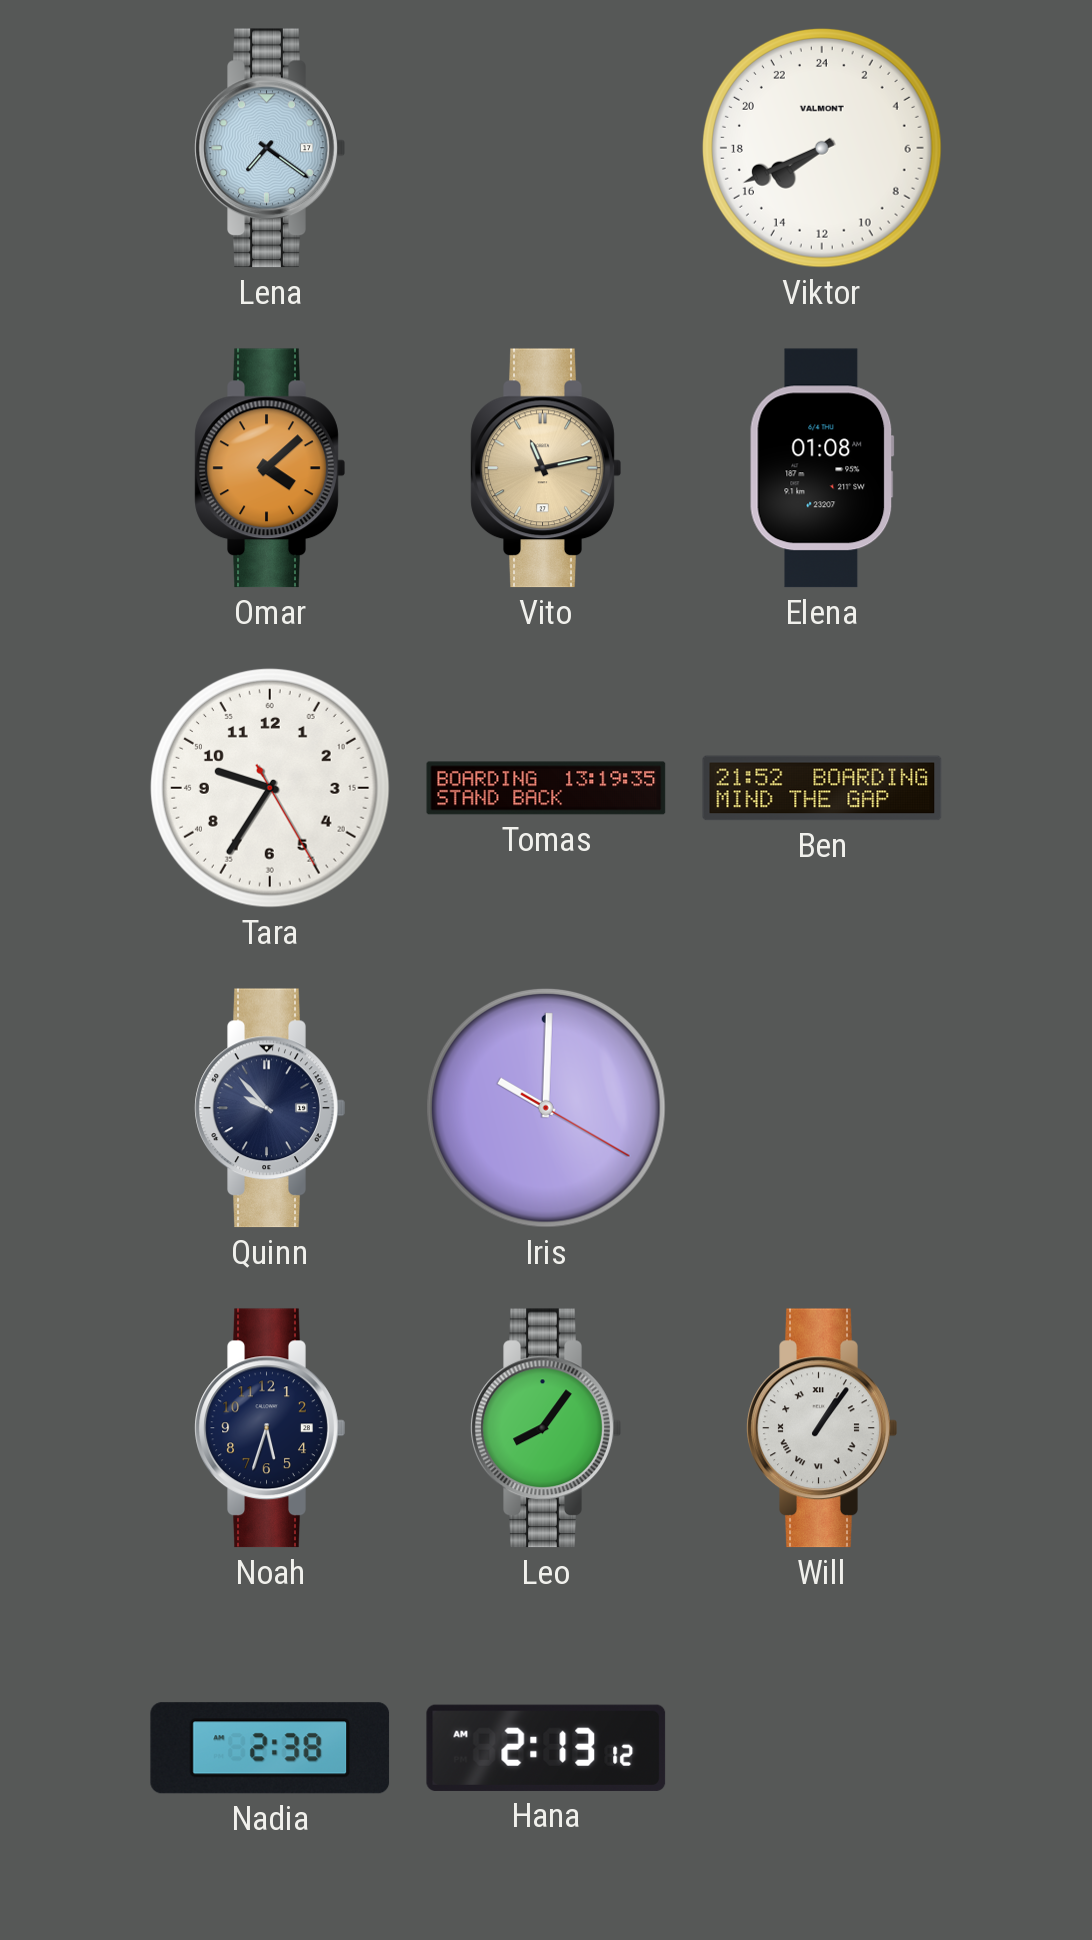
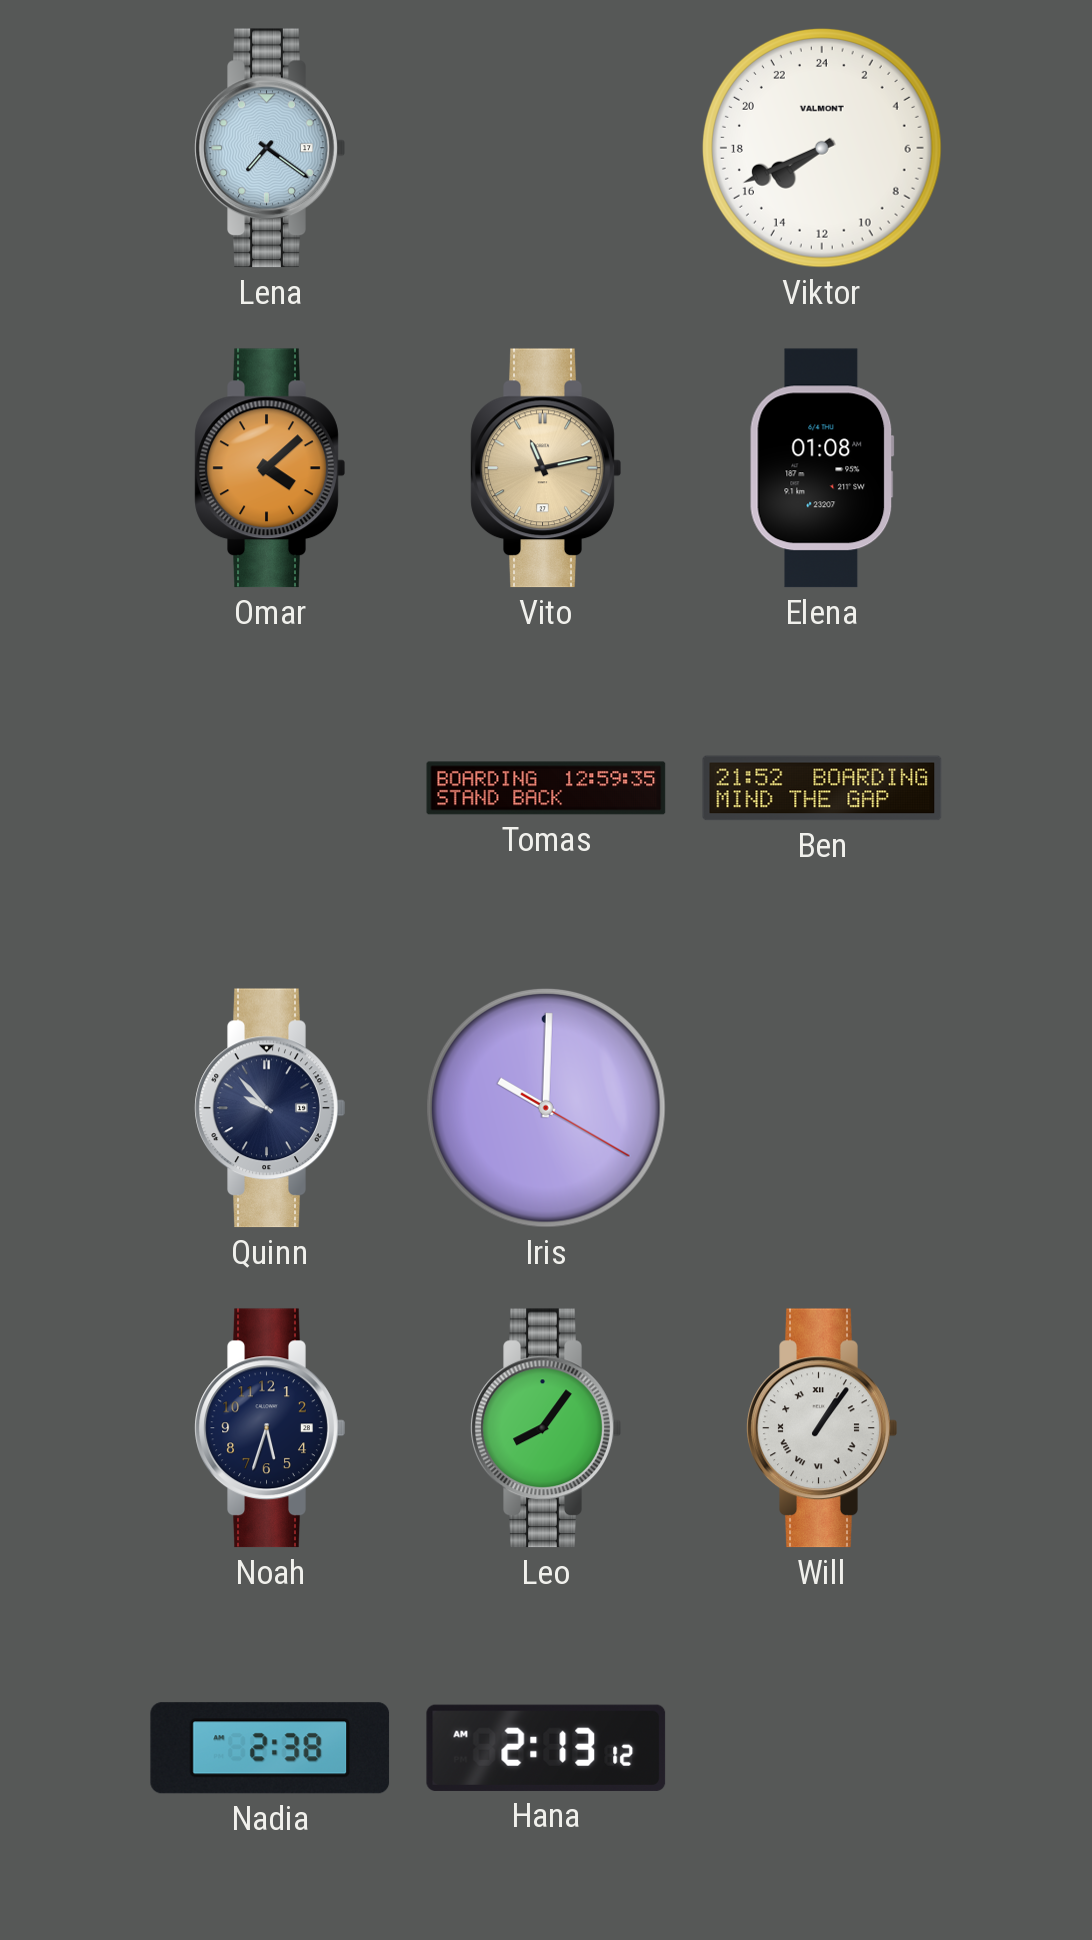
Tara: 9:35 -> none (270, 788)
Tomas: 13:19 -> 12:59 (546, 788)
